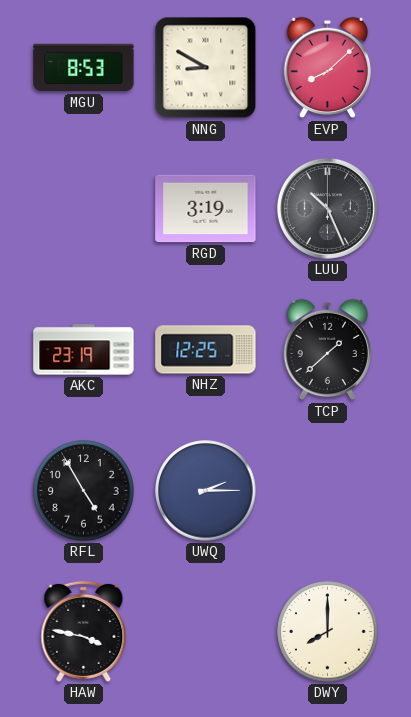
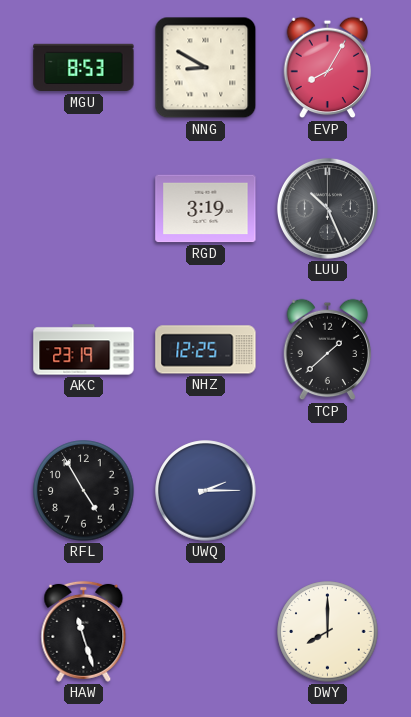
EVP: 8:08 -> 8:05 (328, 68)
HAW: 3:47 -> 11:27 (84, 631)
